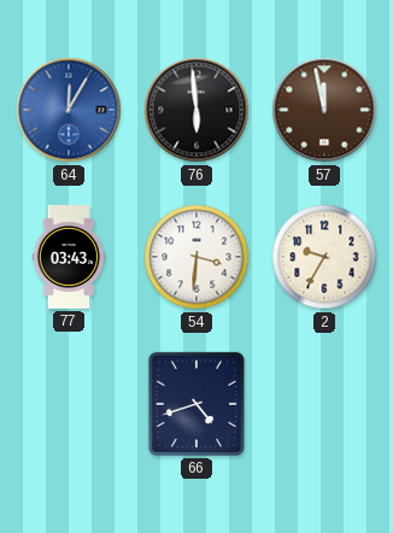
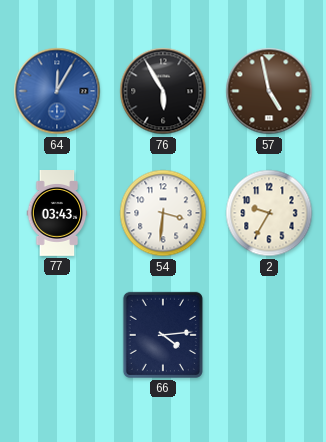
76: 5:59 -> 5:55 (163, 91)
57: 11:58 -> 4:58 (269, 91)
66: 4:42 -> 4:14 (163, 335)
